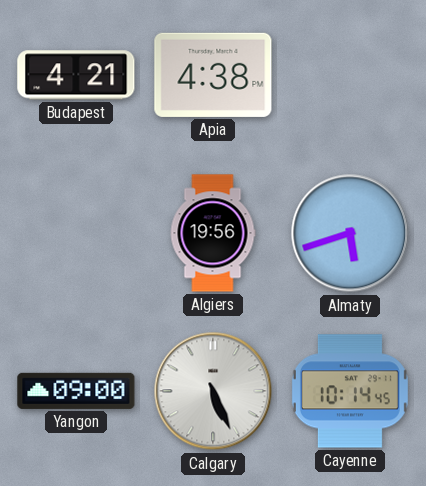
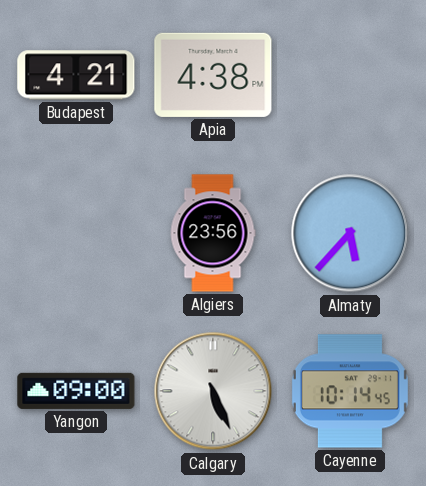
Algiers: 19:56 -> 23:56 (213, 233)
Almaty: 5:42 -> 5:37 (350, 233)
